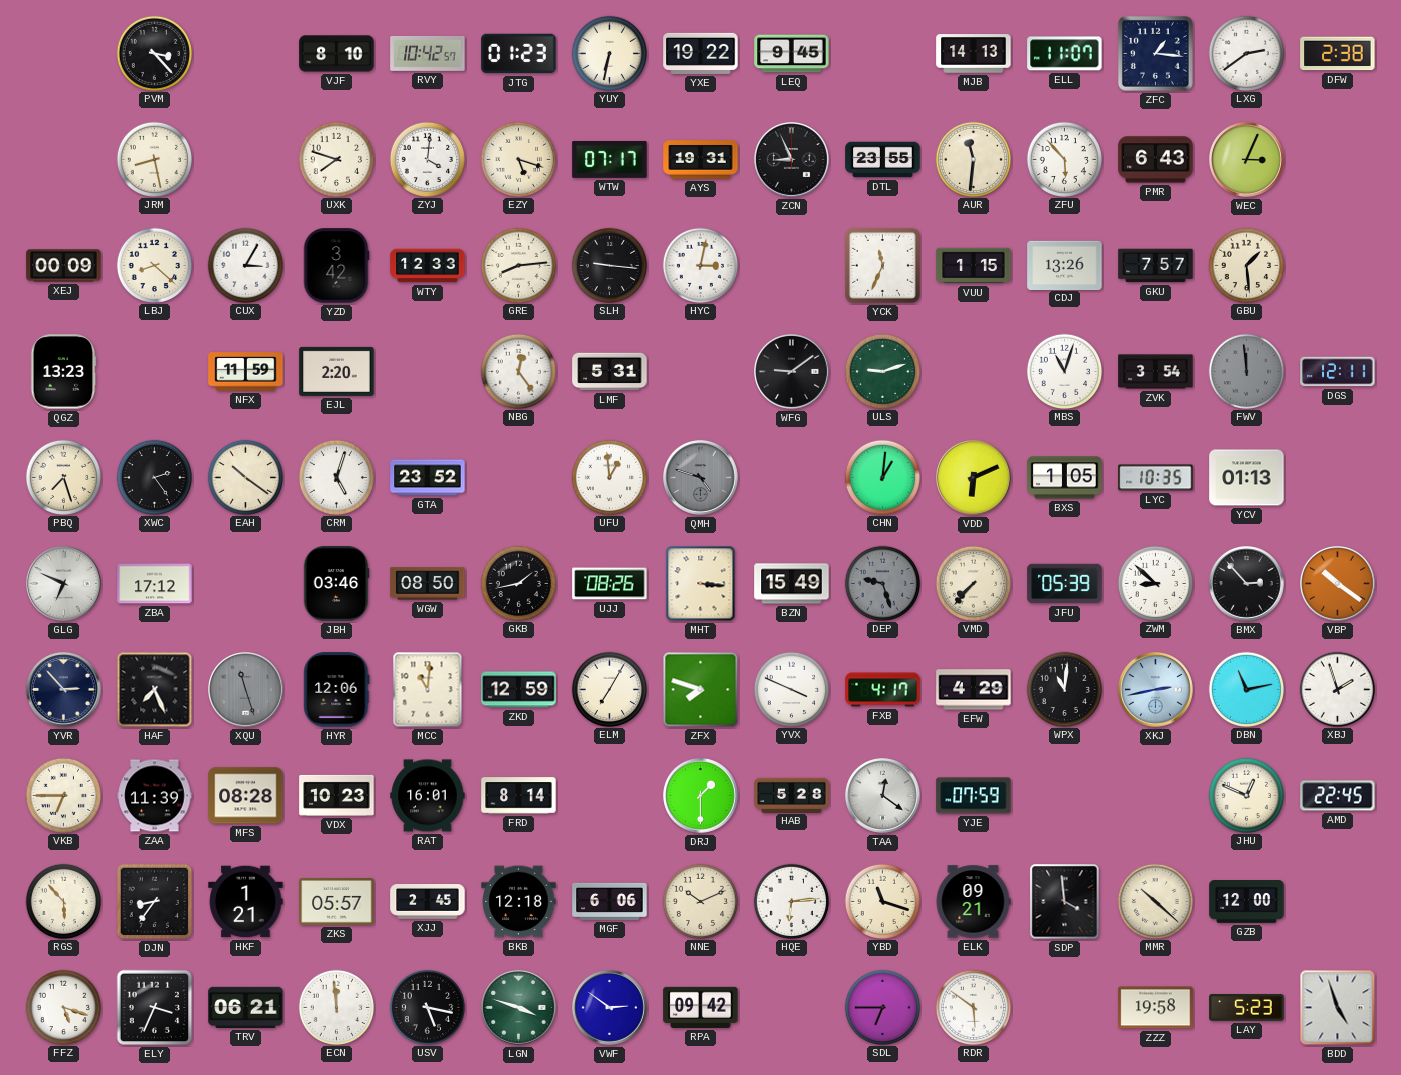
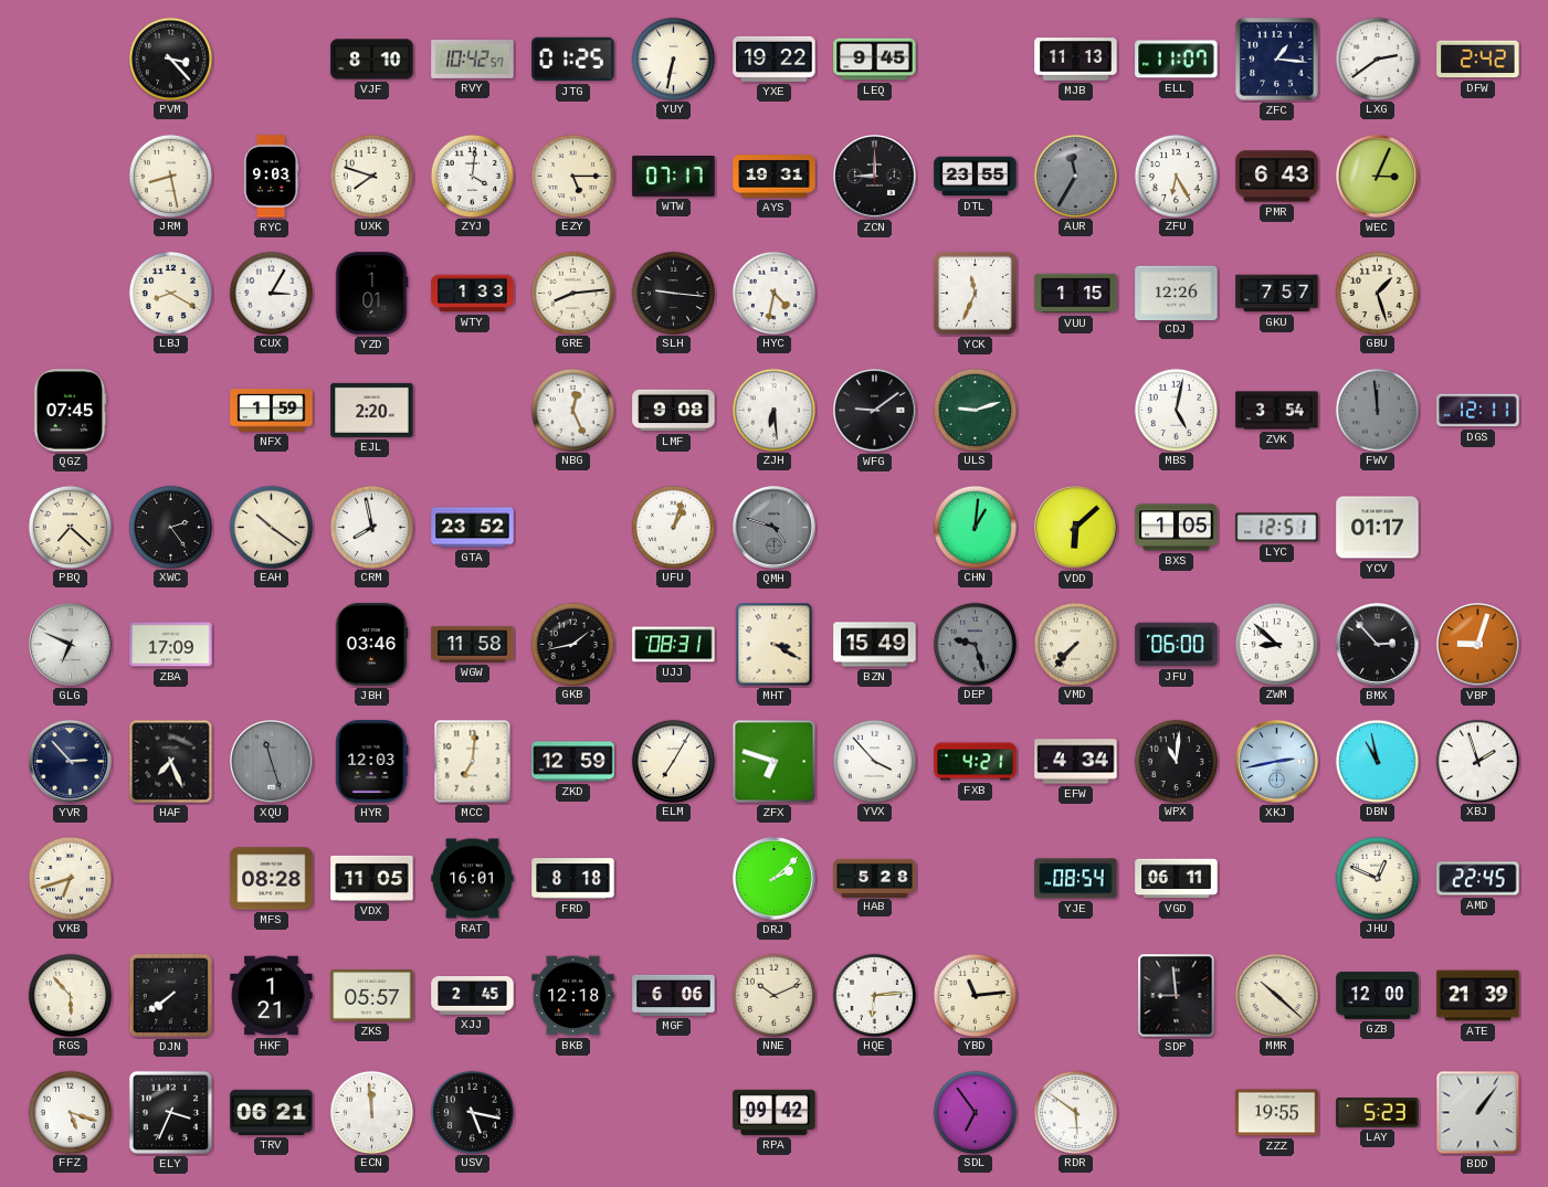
JTG: 01:23 -> 01:25 (573, 60)
MJB: 14:13 -> 11:13 (1076, 60)
DFW: 2:38 -> 2:42 (1478, 60)
RYC: none -> 9:03 (271, 177)
EZY: 5:18 -> 5:15 (572, 176)
ZCN: 8:56 -> 9:00 (875, 177)
AUR: 11:31 -> 11:35 (1075, 176)
AUR dial: cream -> grey (1075, 176)
ZFU: 5:53 -> 6:25 (1176, 176)
XEJ: 00:09 -> none (64, 266)
LBJ: 8:22 -> 8:20 (170, 293)
YZD: 3:42 -> 1:01 (371, 294)
WTY: 12:33 -> 1:33 (473, 294)
HYC: 3:02 -> 4:32 (773, 293)
CDJ: 13:26 -> 12:26 (1177, 293)
GBU: 1:29 -> 1:27 (1377, 293)
QGZ: 13:23 -> 07:45 (70, 411)
NFX: 11:59 -> 1:59 (272, 411)
NBG: 12:24 -> 12:26 (572, 410)
LMF: 5:31 -> 9:08 (674, 411)
ZJH: none -> 6:29 (773, 410)
MBS: 11:03 -> 5:02 (1176, 410)
PBQ: 7:27 -> 7:22 (70, 527)
CRM: 5:03 -> 7:58 (371, 527)
UFU: 12:59 -> 1:03 (673, 527)
VDD: 6:11 -> 6:08 (1076, 528)
LYC: 10:35 -> 12:51 (1277, 528)
YCV: 01:13 -> 01:17 (1378, 528)
ZBA: 17:12 -> 17:09 (171, 645)
WGW: 08:50 -> 11:58 (473, 645)
UJJ: 08:26 -> 08:31 (674, 645)
MHT: 3:16 -> 3:20 (775, 645)
JFU: 05:39 -> 06:00 (1177, 645)
VBP: 10:21 -> 9:03 (1478, 645)
HYR: 12:06 -> 12:03 (372, 762)
MCC: 11:01 -> 7:01 (473, 762)
ZFX: 7:48 -> 6:48 (775, 762)
YVX: 3:49 -> 3:53 (874, 761)
FXB: 4:17 -> 4:21 (976, 762)
EFW: 4:29 -> 4:34 (1076, 762)
DBN: 11:13 -> 10:58 (1377, 761)
VKB: 6:45 -> 6:42 (70, 878)
ZAA: 11:39 -> none (155, 796)
VDX: 10:23 -> 11:05 (372, 878)
FRD: 8:14 -> 8:18 (573, 879)
DRJ: 1:30 -> 2:08 (775, 879)
TAA: 12:21 -> none (883, 796)
YJE: 07:59 -> 08:54 (1076, 879)
VGD: none -> 06:11 (1177, 879)
DJN: 8:36 -> 7:39 (171, 996)
YBD: 11:18 -> 11:14 (975, 995)
ELK: 09:21 -> none (973, 902)
SDP: 3:59 -> 8:59 (1177, 996)
ATE: none -> 21:39 (1478, 996)
LGN: 3:48 -> none (519, 1008)
VWF: 2:51 -> none (610, 1008)
SDL: 6:45 -> 6:54 (975, 1112)
ZZZ: 19:58 -> 19:55 (1277, 1113)
BDD: 4:57 -> 1:06 (1478, 1113)
